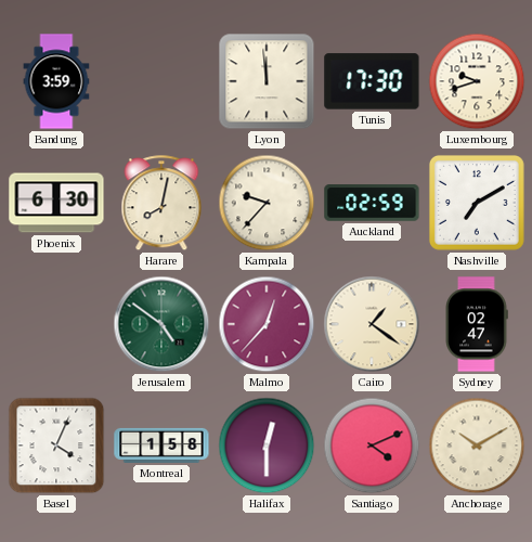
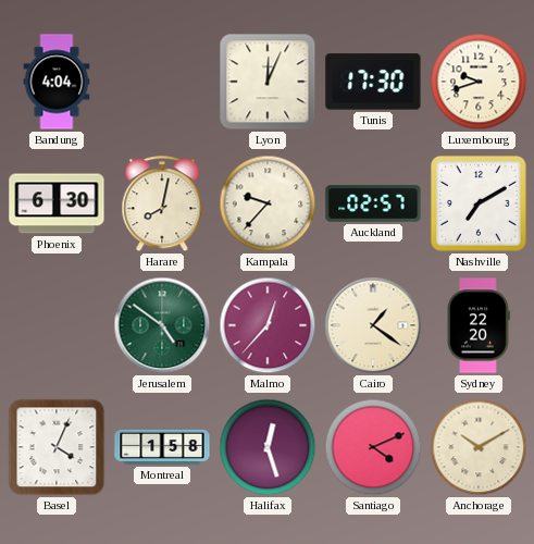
Bandung: 3:59 -> 4:04 (57, 82)
Lyon: 11:59 -> 12:04 (268, 82)
Auckland: 02:59 -> 02:57 (373, 203)
Sydney: 02:47 -> 22:20 (479, 325)
Halifax: 12:30 -> 12:27 (268, 447)
